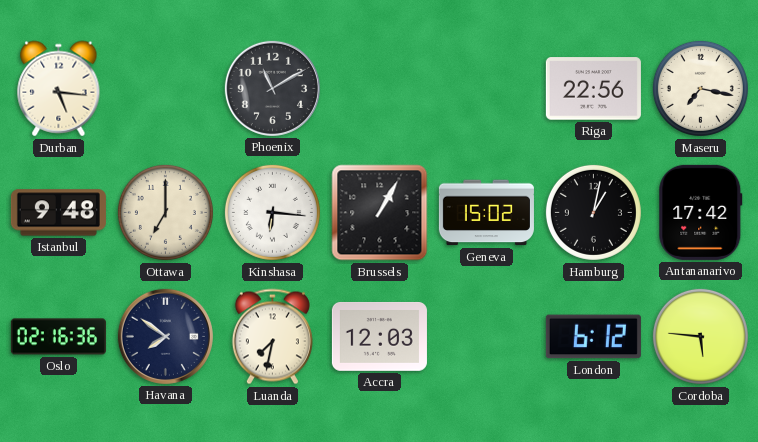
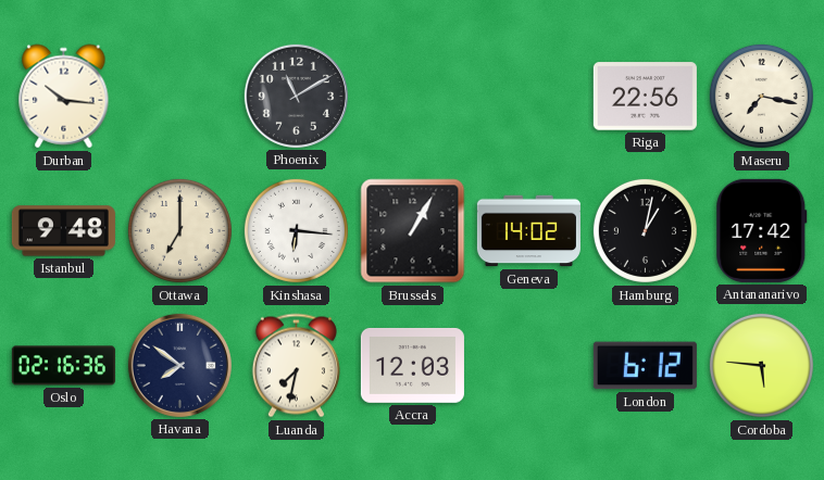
Durban: 5:16 -> 10:16 (64, 97)
Geneva: 15:02 -> 14:02 (528, 231)
